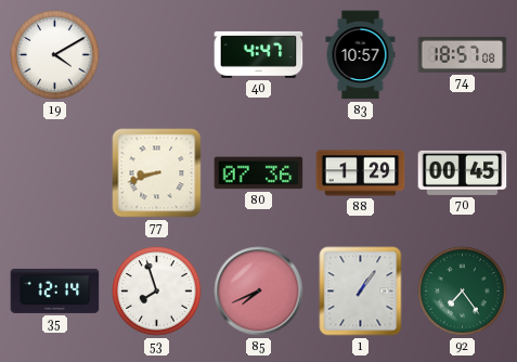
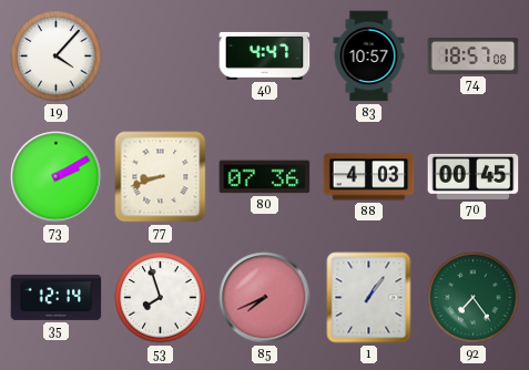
19: 4:10 -> 4:07 (57, 56)
73: none -> 2:10 (57, 177)
88: 1:29 -> 4:03 (369, 177)
